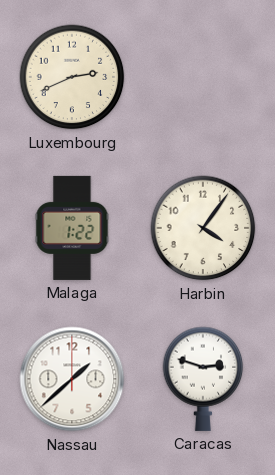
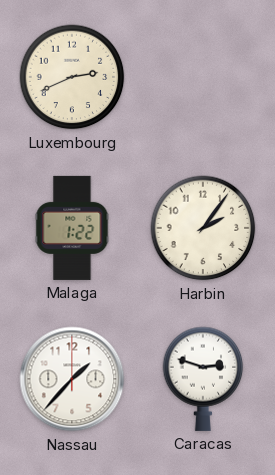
Harbin: 4:06 -> 2:06 (203, 228)
Nassau: 1:38 -> 1:37 (72, 379)
